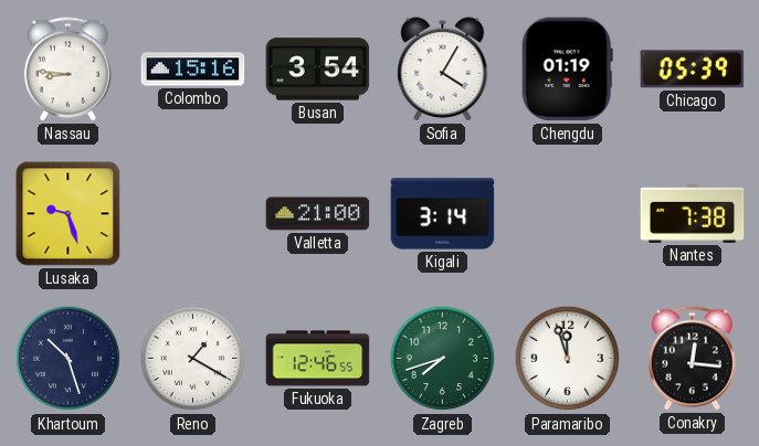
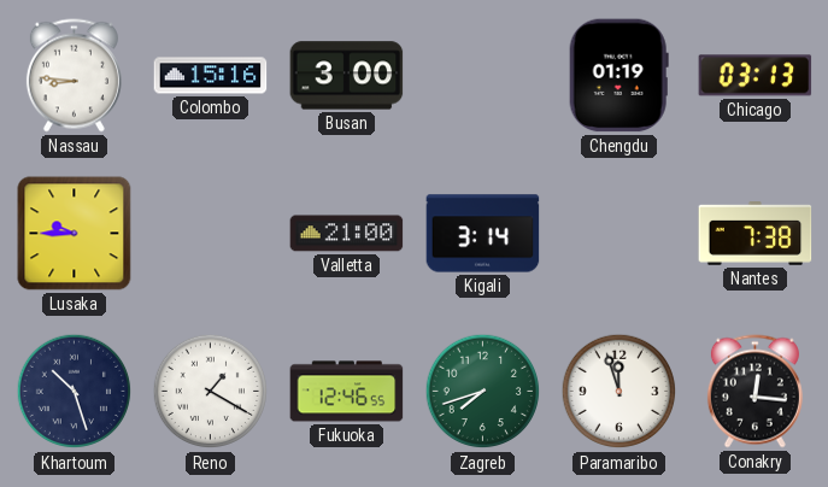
Busan: 3:54 -> 3:00 (347, 76)
Sofia: 4:05 -> none (443, 70)
Chicago: 05:39 -> 03:13 (756, 76)
Lusaka: 9:27 -> 9:45 (75, 234)
